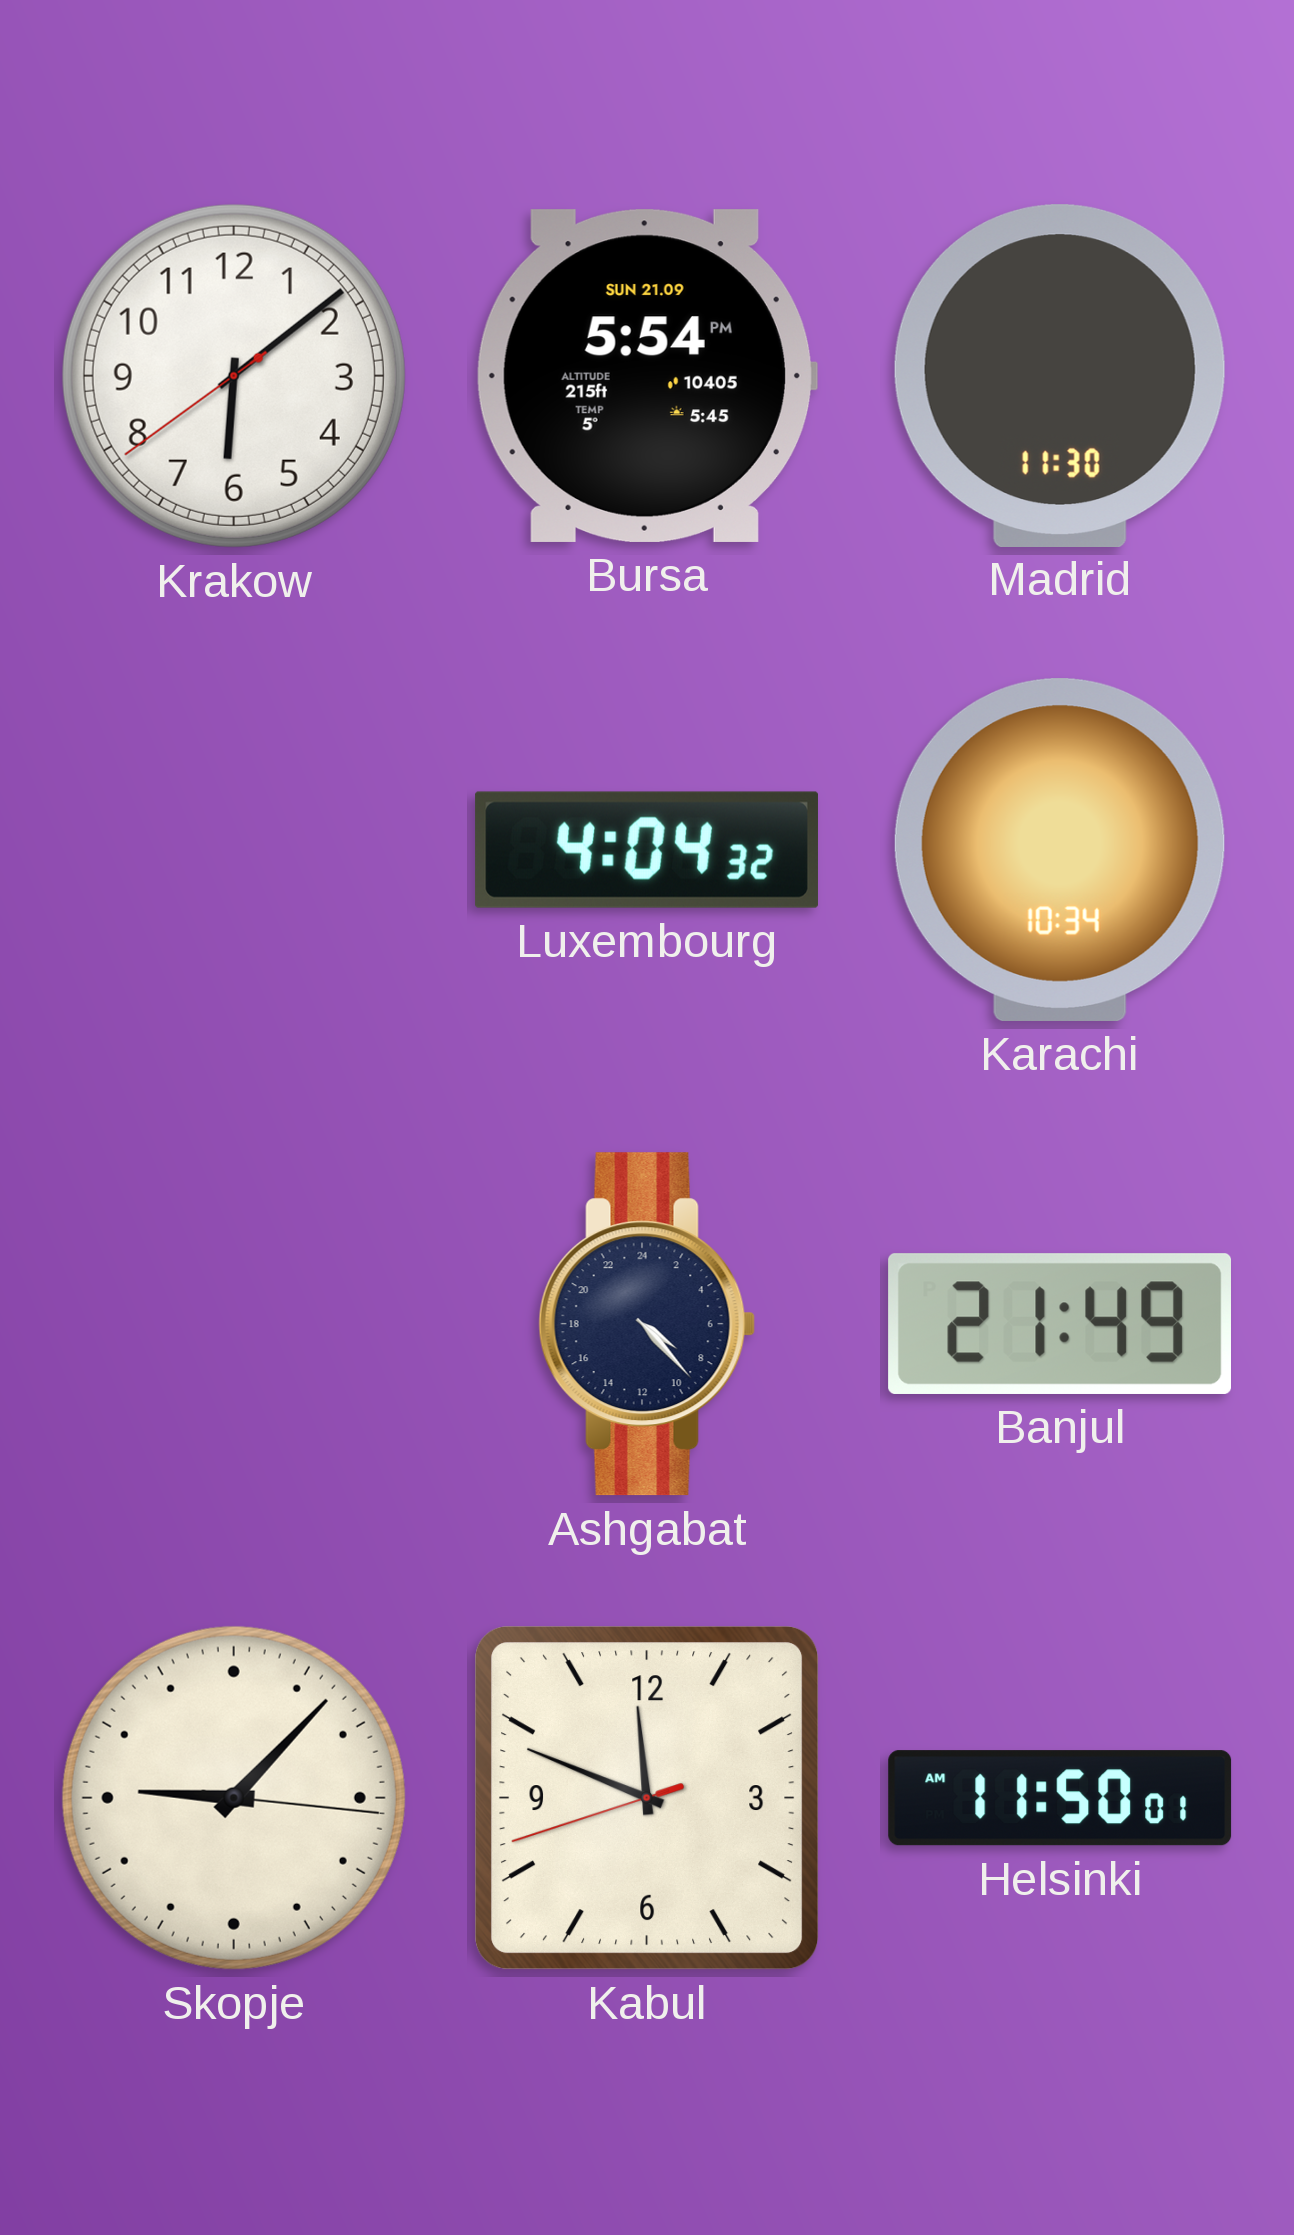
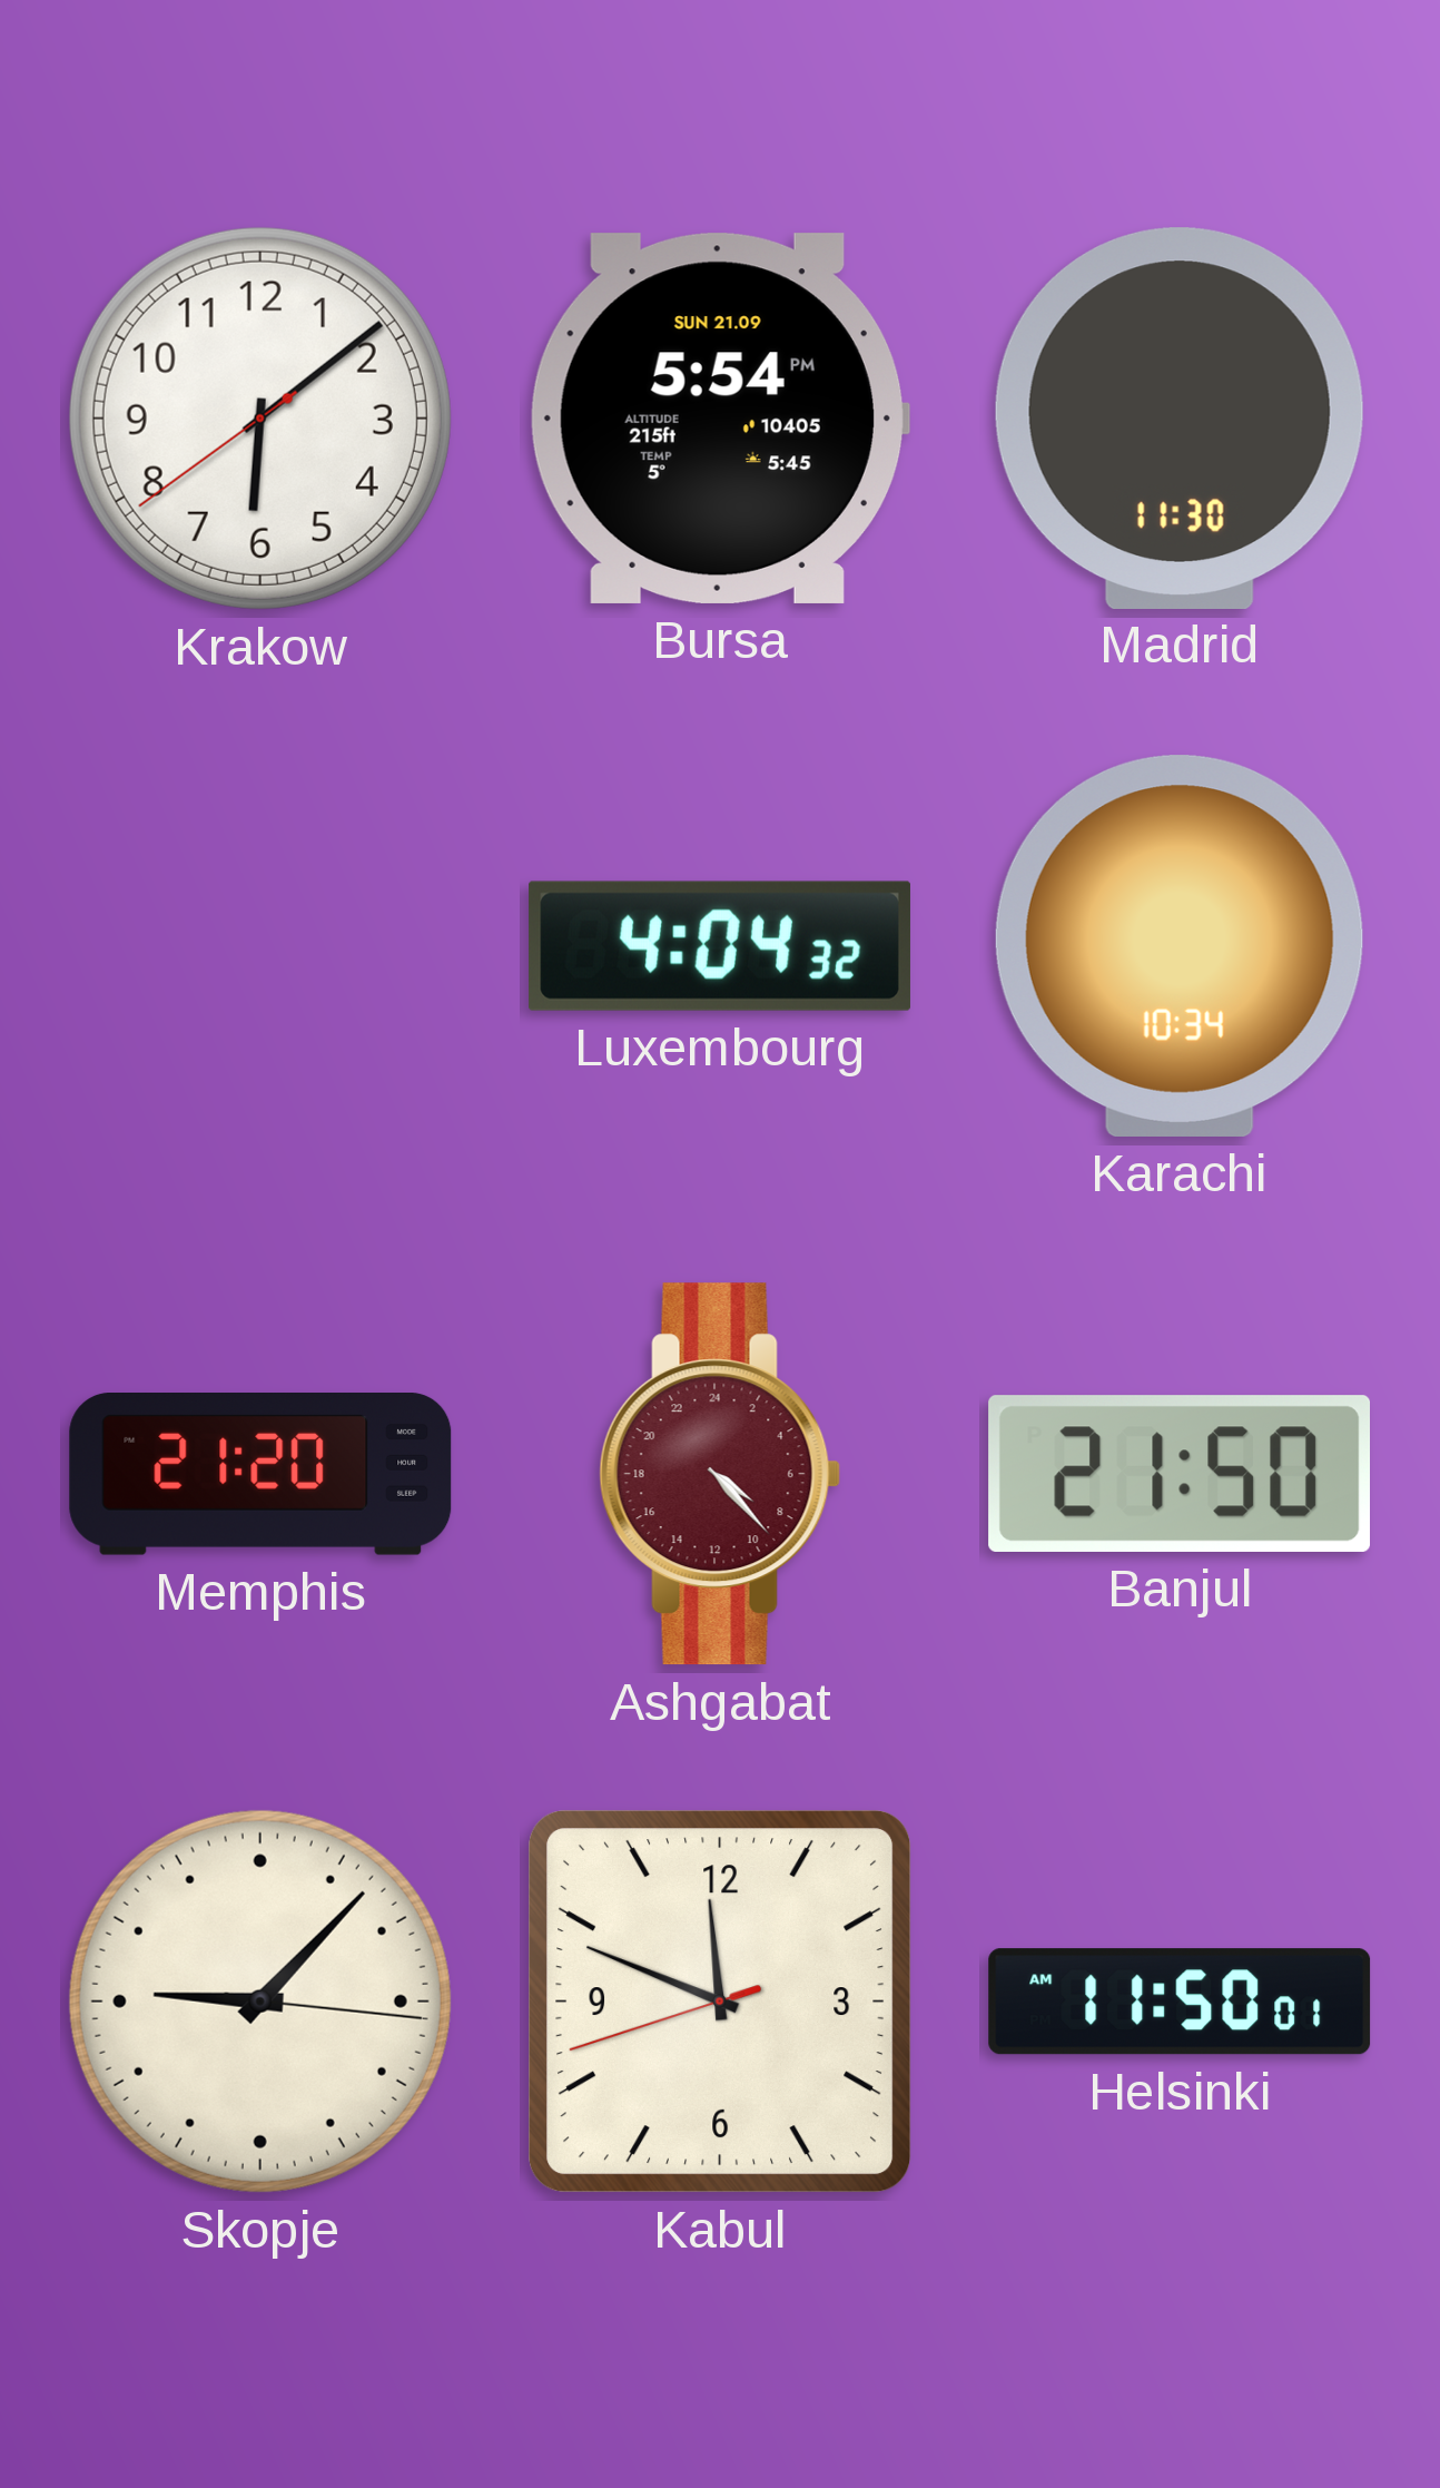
Memphis: none -> 21:20 (260, 1475)
Ashgabat dial: navy -> burgundy (720, 1474)
Banjul: 21:49 -> 21:50 (1178, 1474)
